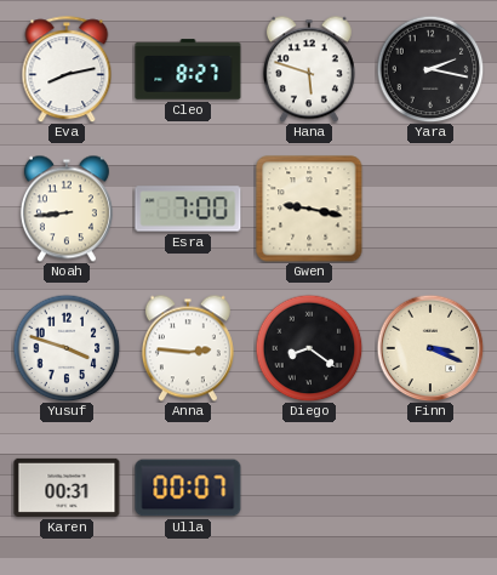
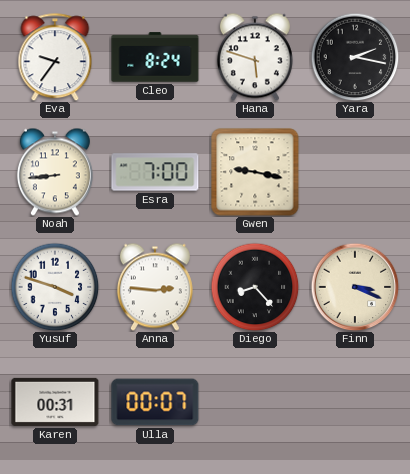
Eva: 8:13 -> 9:36 (55, 57)
Cleo: 8:27 -> 8:24 (155, 57)
Diego: 8:21 -> 8:23 (255, 287)
